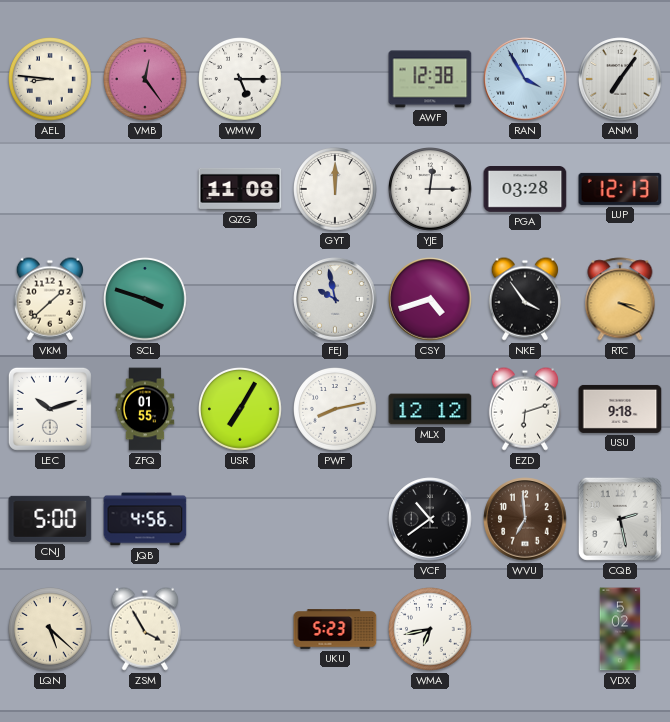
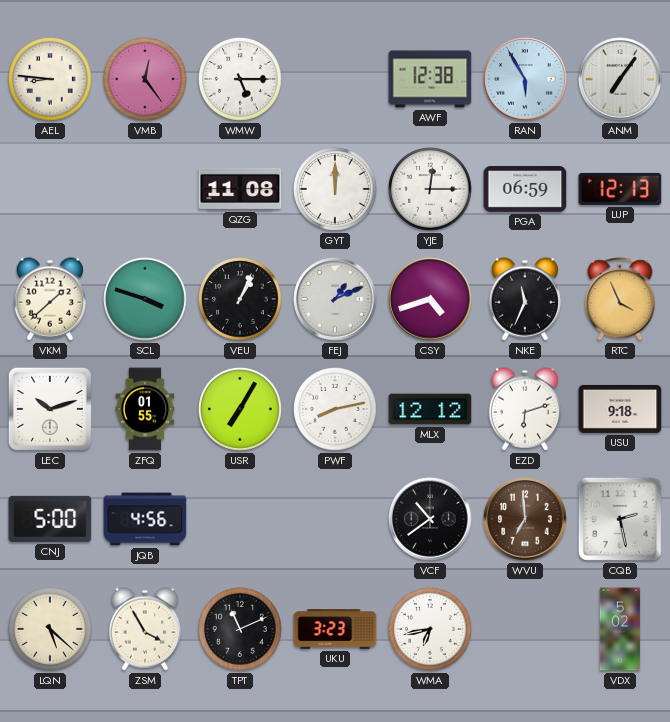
RAN: 3:55 -> 5:55 (525, 79)
PGA: 03:28 -> 06:59 (525, 190)
VEU: none -> 1:04 (241, 300)
FEJ: 9:58 -> 1:11 (335, 299)
NKE: 3:54 -> 11:34 (525, 299)
RTC: 3:19 -> 3:56 (620, 299)
TPT: none -> 11:11 (241, 630)
UKU: 5:23 -> 3:23 (335, 629)
